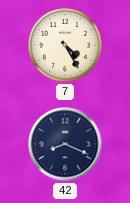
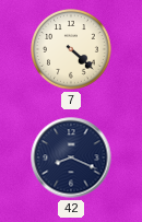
7: 4:25 -> 4:22 (71, 49)
